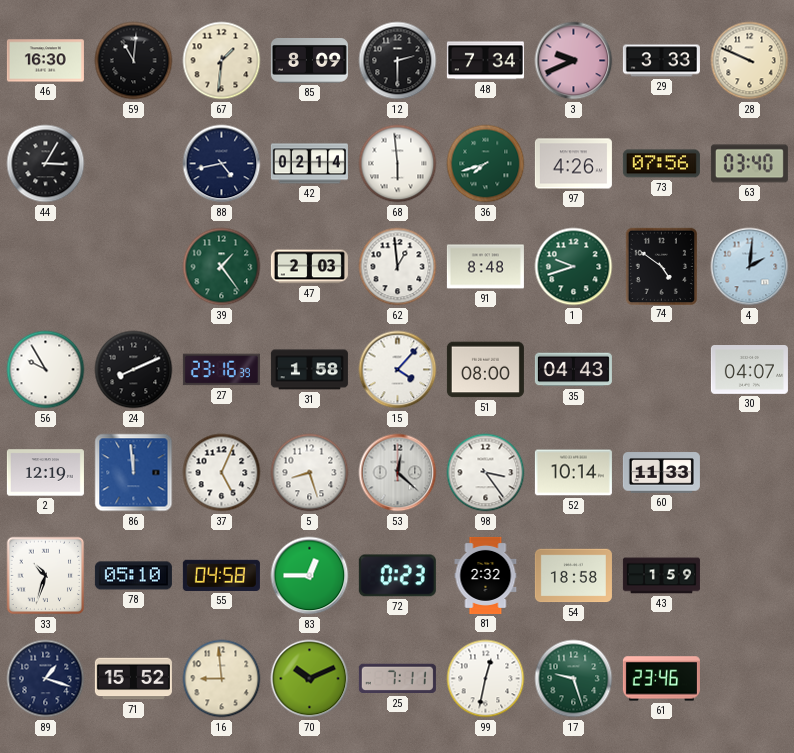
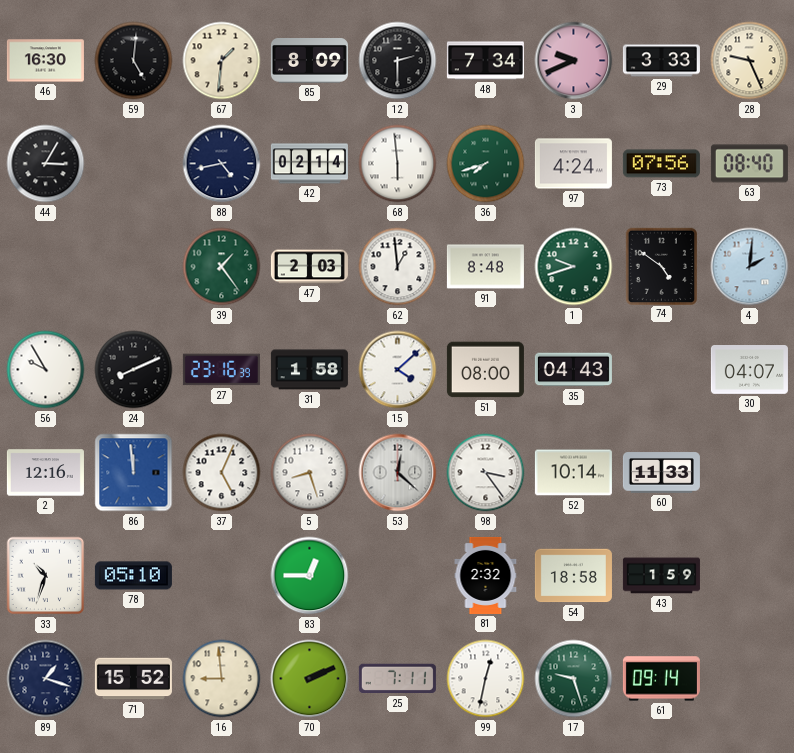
59: 11:01 -> 5:01 (134, 61)
28: 9:49 -> 9:26 (750, 61)
97: 4:26 -> 4:24 (573, 164)
63: 03:40 -> 08:40 (749, 164)
15: 4:07 -> 4:08 (398, 370)
2: 12:19 -> 12:16 (45, 473)
55: 04:58 -> none (221, 575)
72: 0:23 -> none (397, 576)
70: 10:11 -> 2:11 (310, 679)
61: 23:46 -> 09:14 (661, 679)
